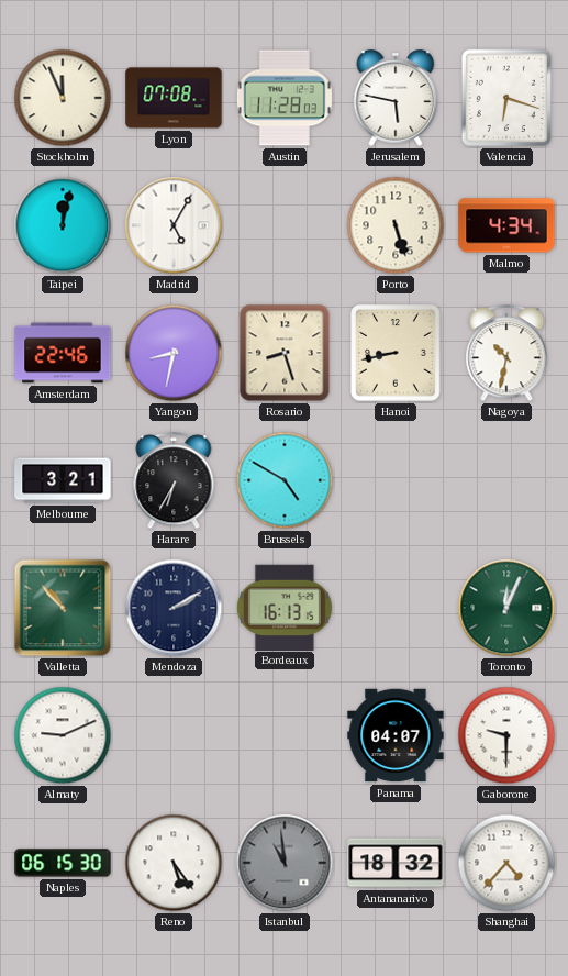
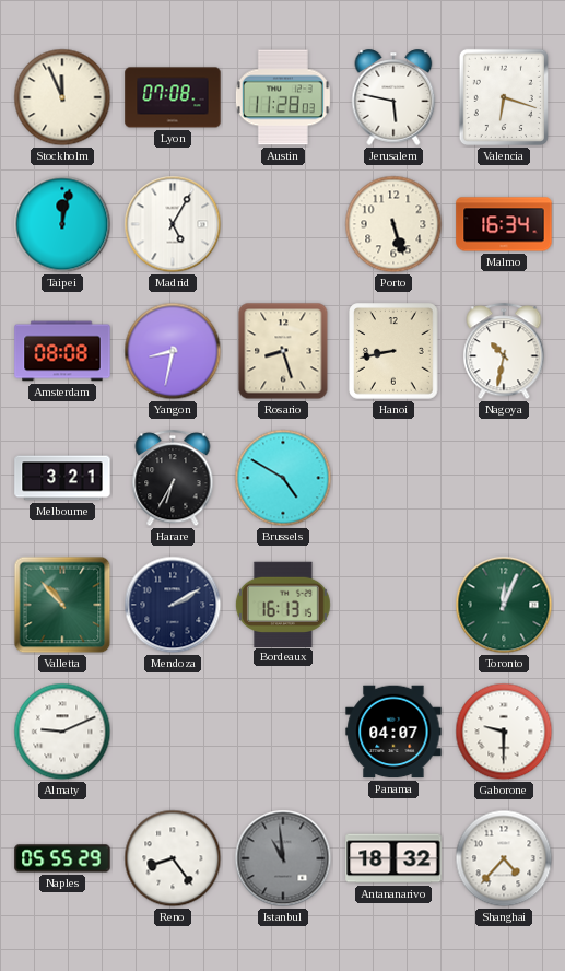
Malmo: 4:34 -> 16:34 (504, 224)
Amsterdam: 22:46 -> 08:08 (62, 351)
Naples: 06:15 -> 05:55 (62, 858)
Reno: 5:24 -> 8:24 (173, 858)
